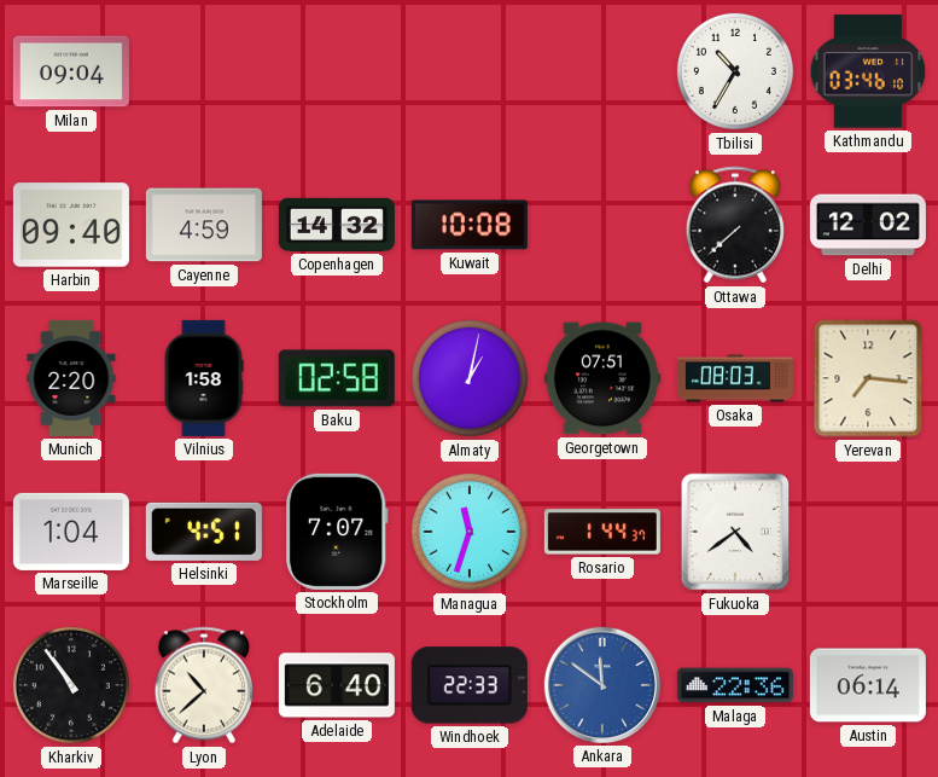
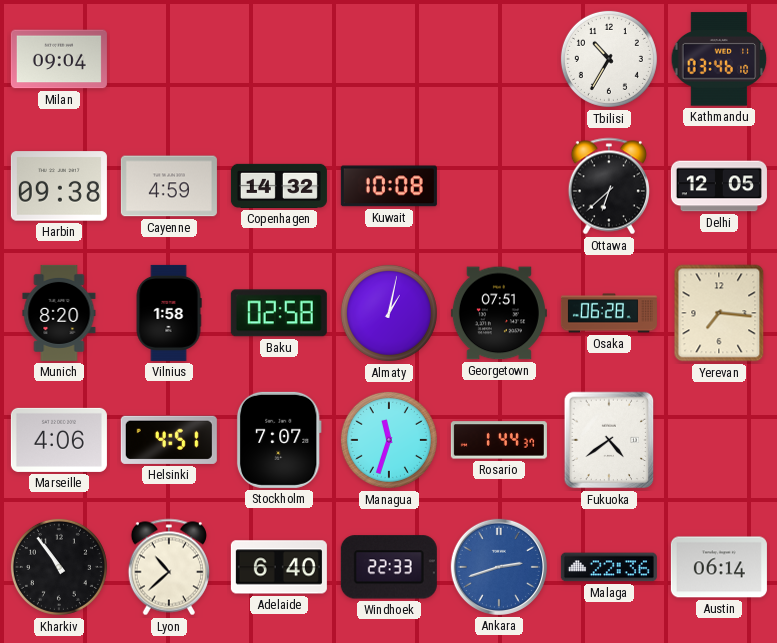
Harbin: 09:40 -> 09:38 (59, 186)
Ottawa: 7:38 -> 6:38 (609, 186)
Delhi: 12:02 -> 12:05 (719, 186)
Munich: 2:20 -> 8:20 (59, 313)
Osaka: 08:03 -> 06:28 (609, 313)
Marseille: 1:04 -> 4:06 (59, 440)
Ankara: 11:51 -> 2:42 (499, 567)
